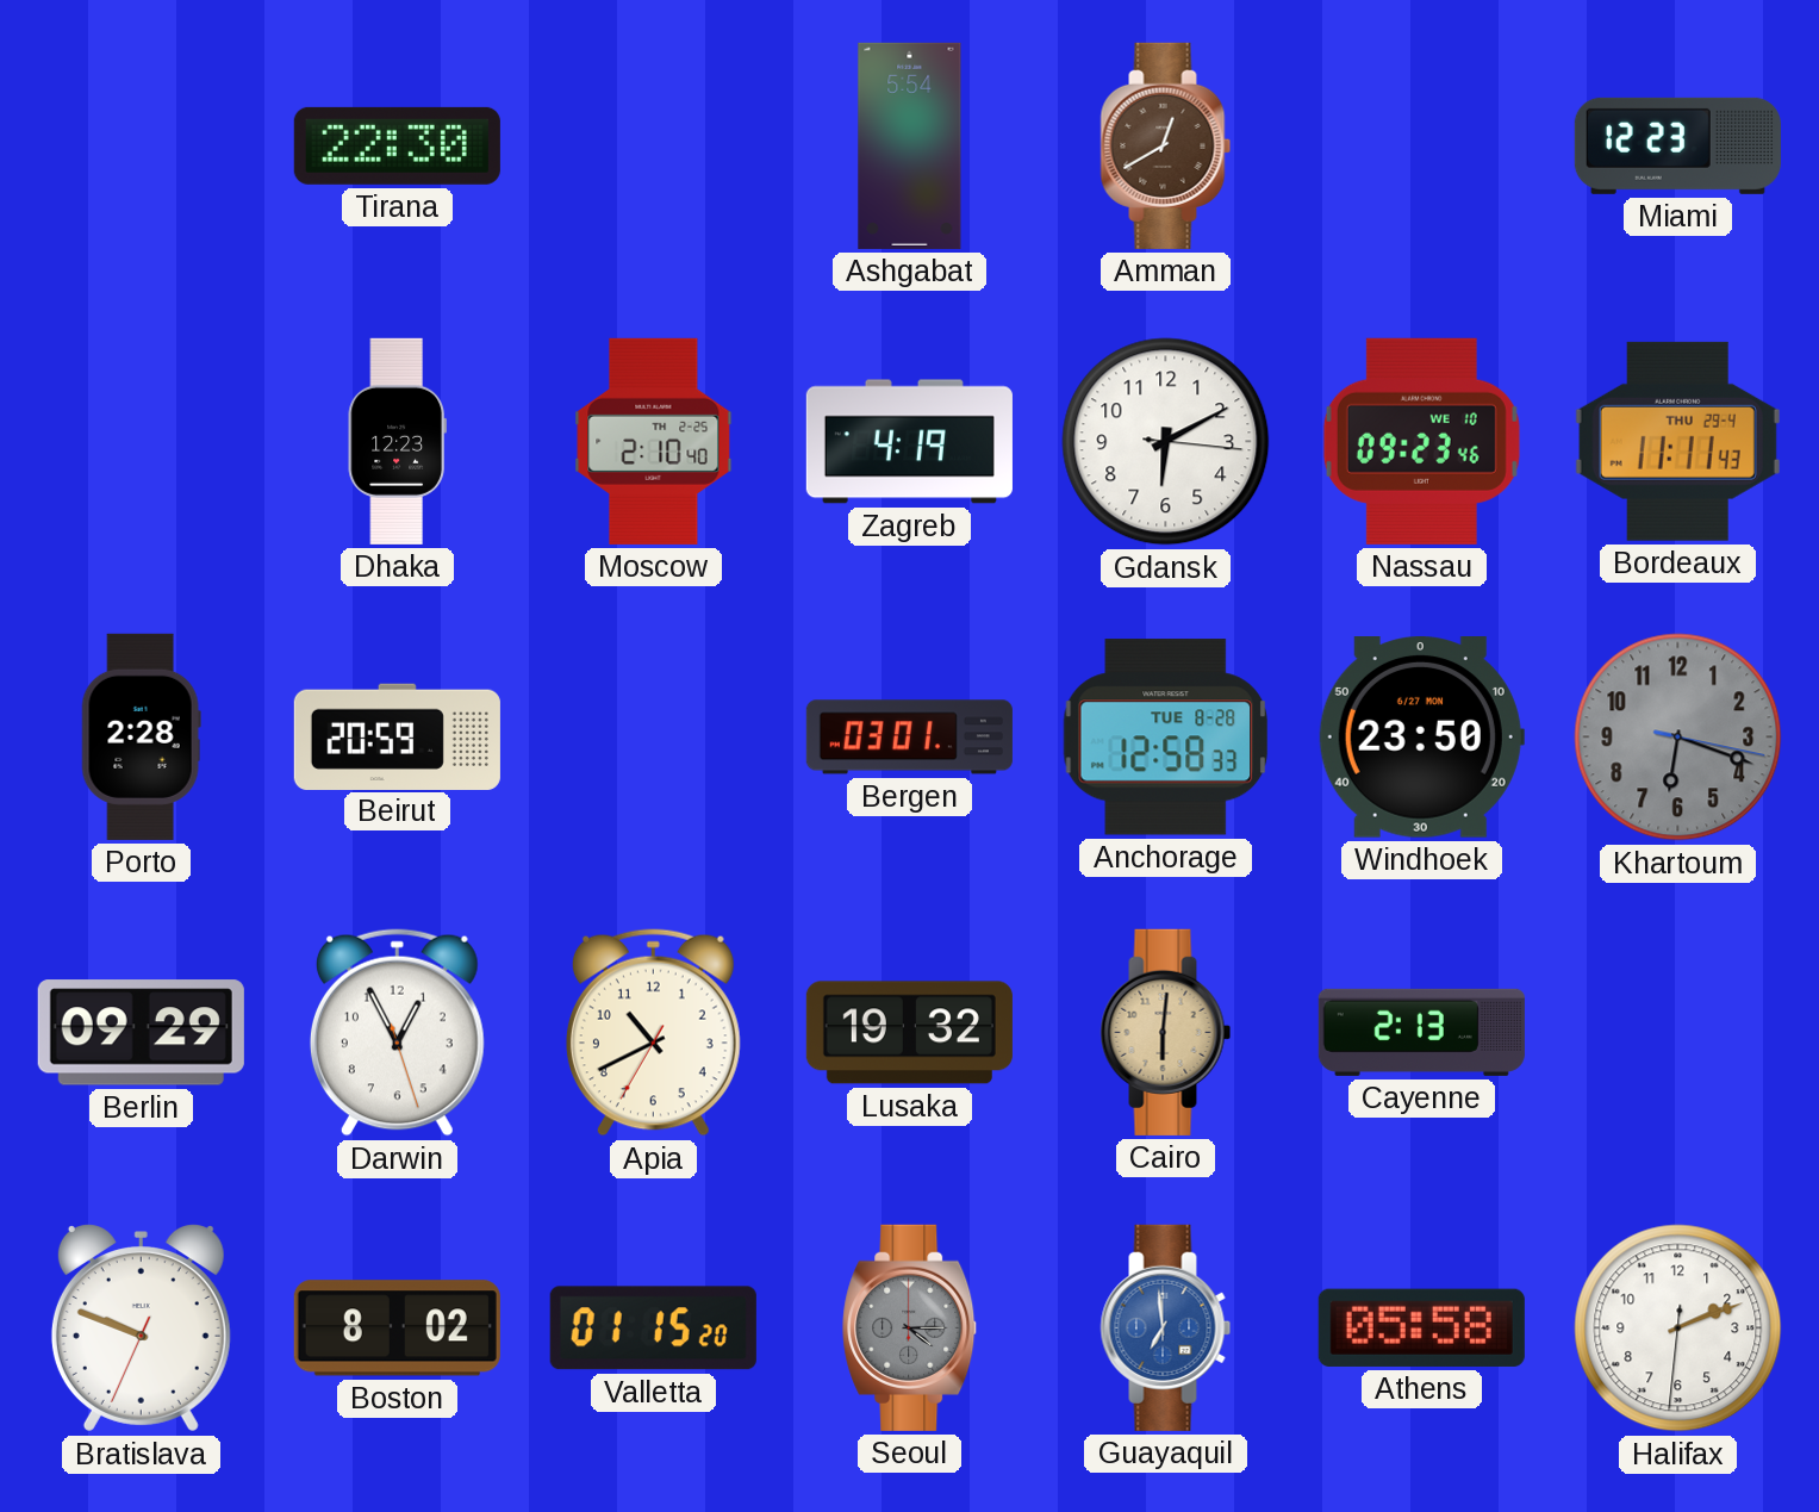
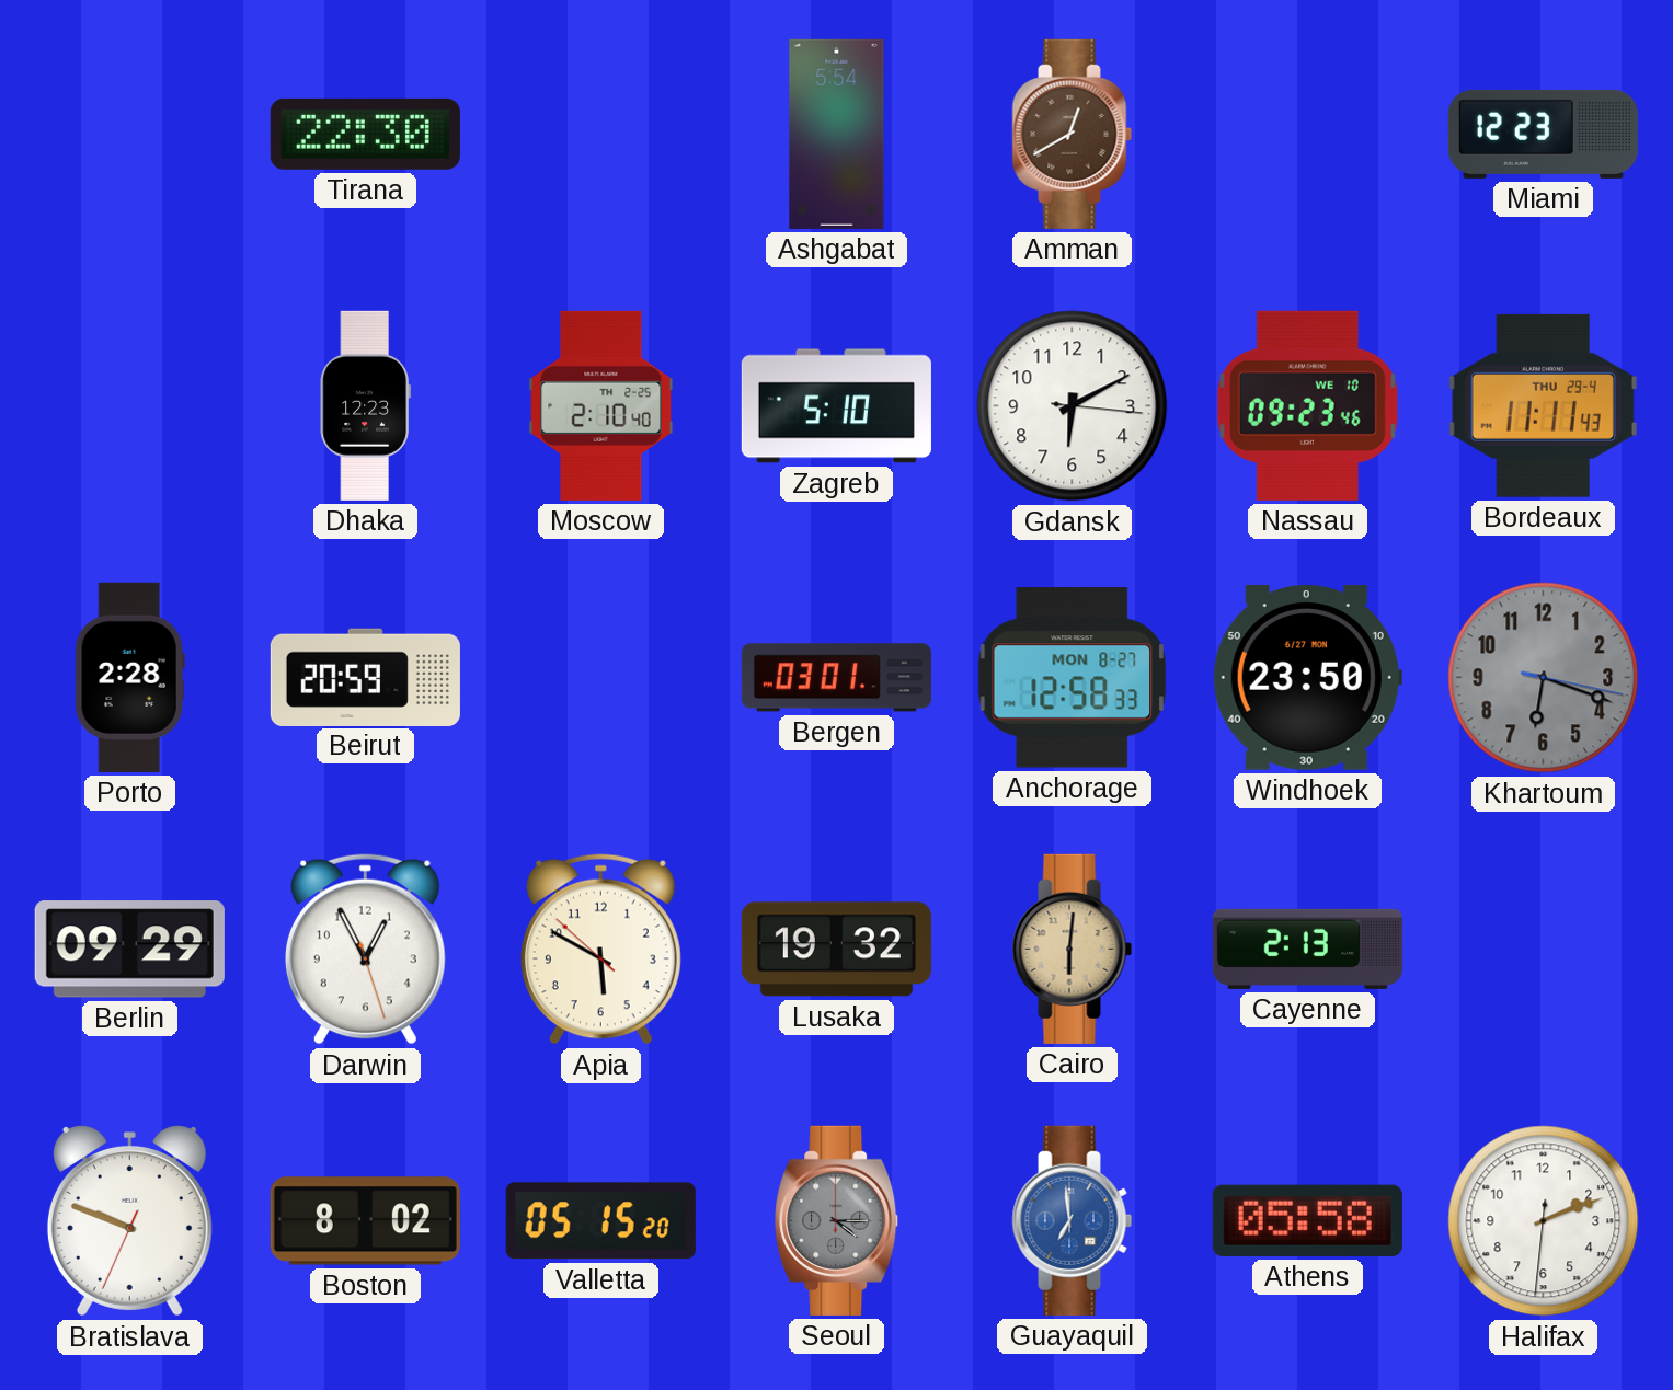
Zagreb: 4:19 -> 5:10 (836, 406)
Anchorage date: TUE 8-28 -> MON 8-27 (1073, 678)
Apia: 10:40 -> 5:49 (600, 950)
Valletta: 01:15 -> 05:15 (600, 1221)
